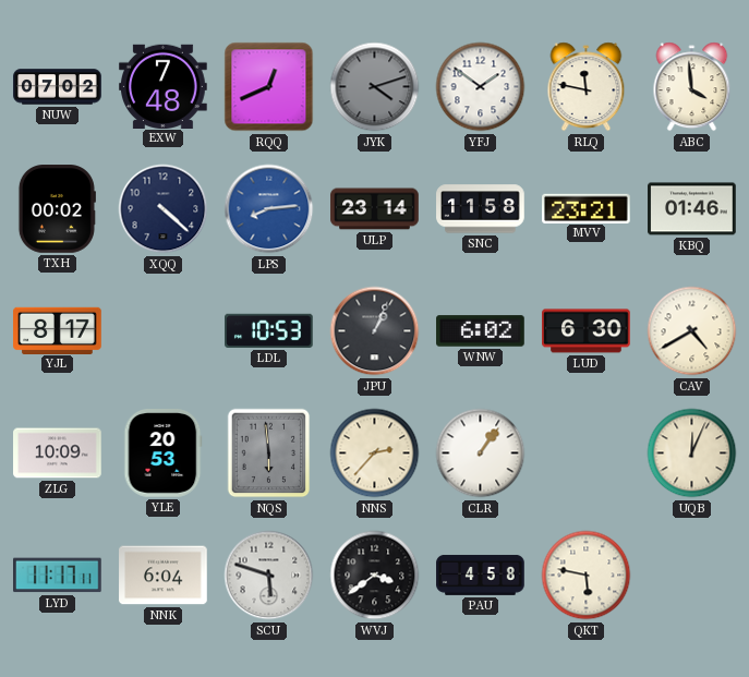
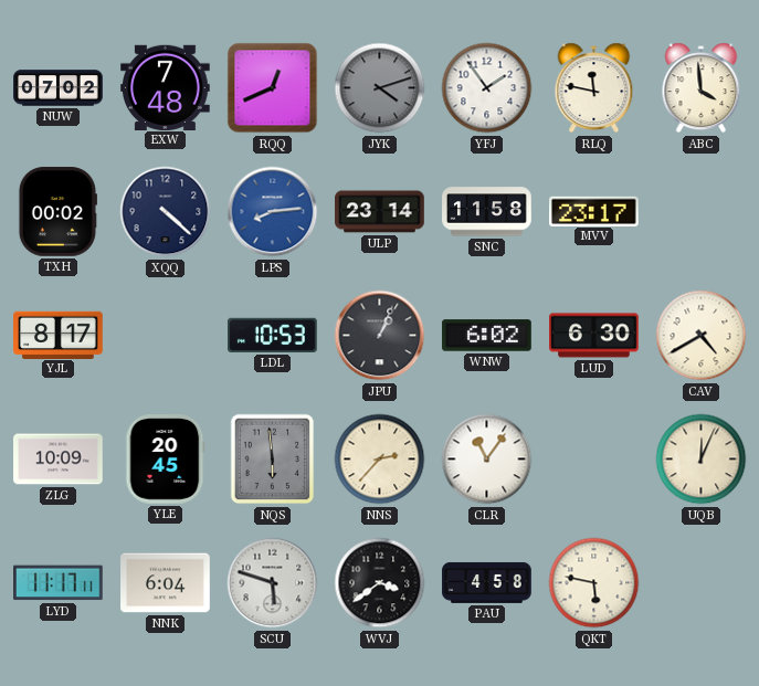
YFJ: 1:51 -> 1:54 (487, 88)
MVV: 23:21 -> 23:17 (594, 211)
KBQ: 01:46 -> none (692, 209)
YLE: 20:53 -> 20:45 (166, 460)
CLR: 1:06 -> 11:06 (487, 460)
